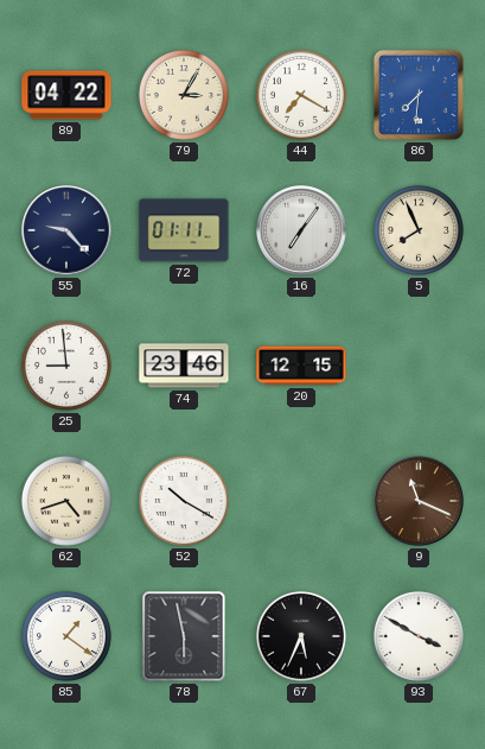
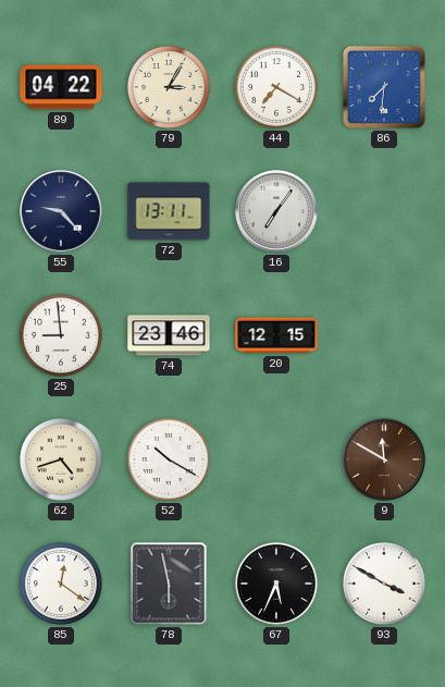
72: 01:11 -> 13:11 (169, 211)
5: 7:56 -> none (419, 230)
9: 11:19 -> 11:50 (384, 459)
85: 1:21 -> 12:21 (61, 584)
